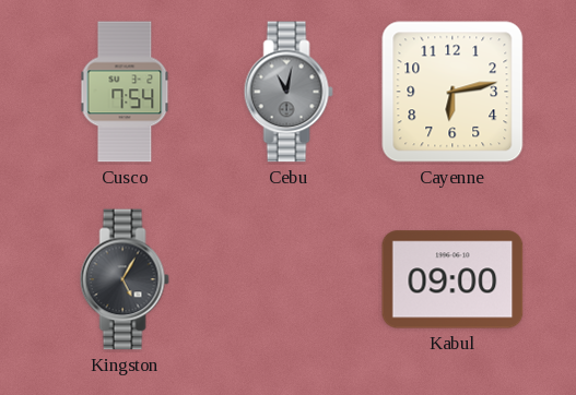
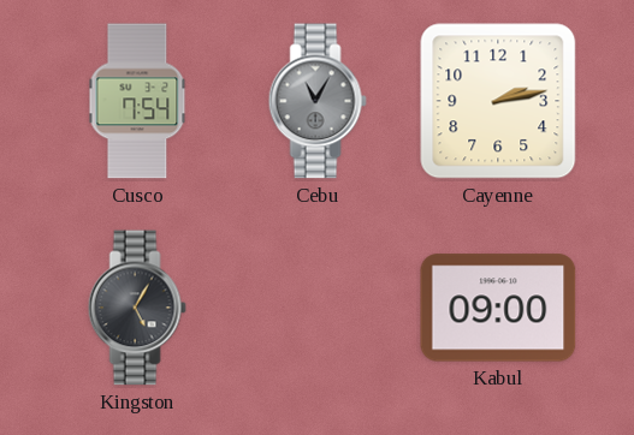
Cebu: 11:02 -> 11:05 (318, 101)
Cayenne: 6:13 -> 2:13 (498, 101)
